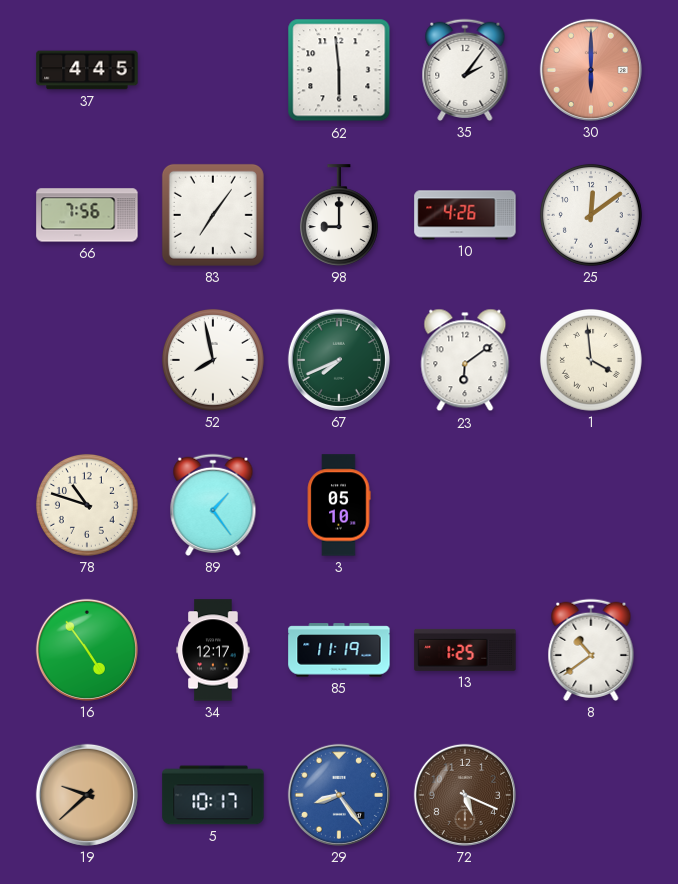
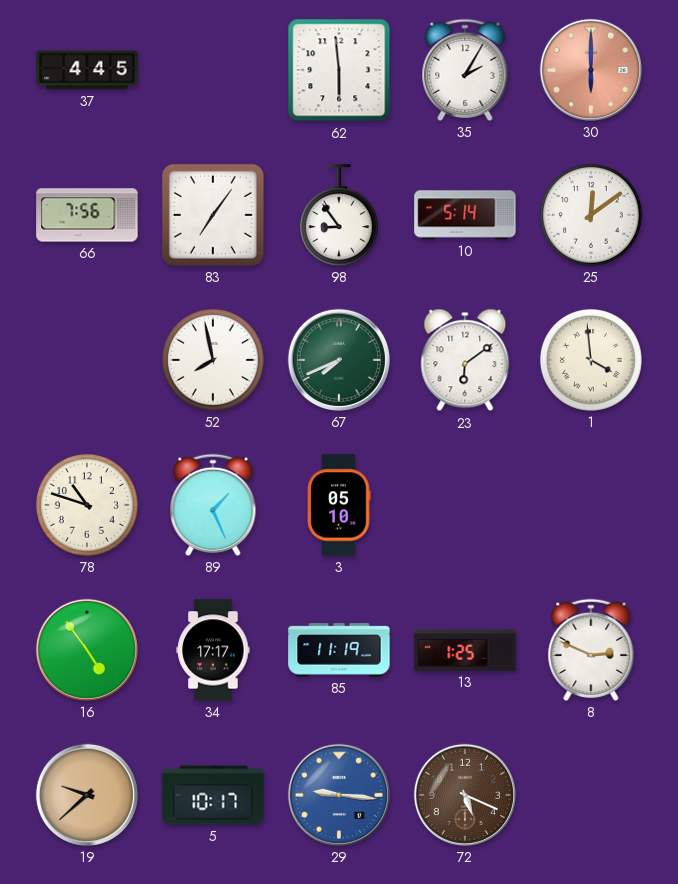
35: 2:06 -> 2:05 (465, 70)
98: 9:00 -> 8:54 (339, 215)
10: 4:26 -> 5:14 (465, 215)
89: 1:24 -> 1:26 (213, 505)
34: 12:17 -> 17:17 (213, 650)
8: 10:39 -> 2:49 (591, 650)
29: 8:24 -> 9:16 (339, 795)
